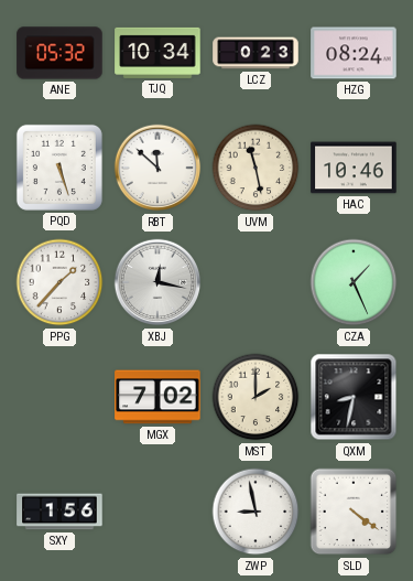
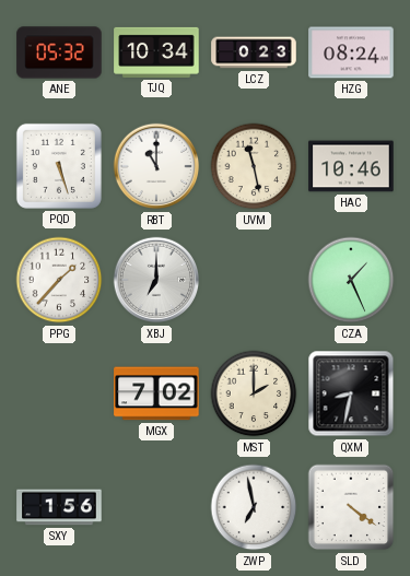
RBT: 11:52 -> 11:00 (156, 166)
XBJ: 12:17 -> 7:00 (156, 280)
ZWP: 8:58 -> 6:58 (254, 507)
